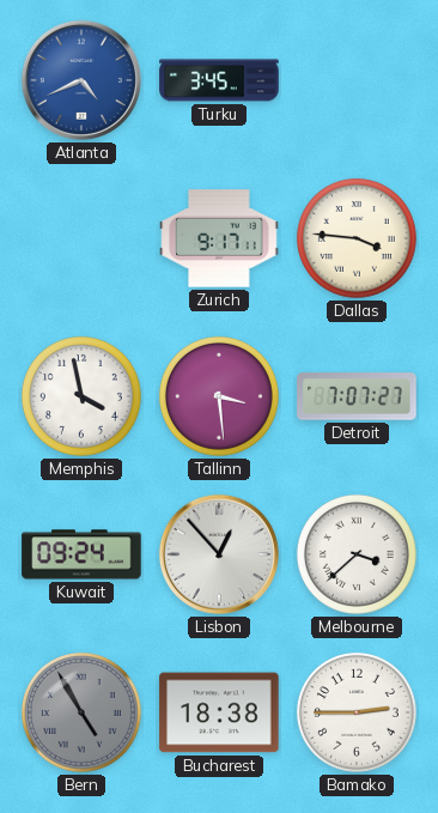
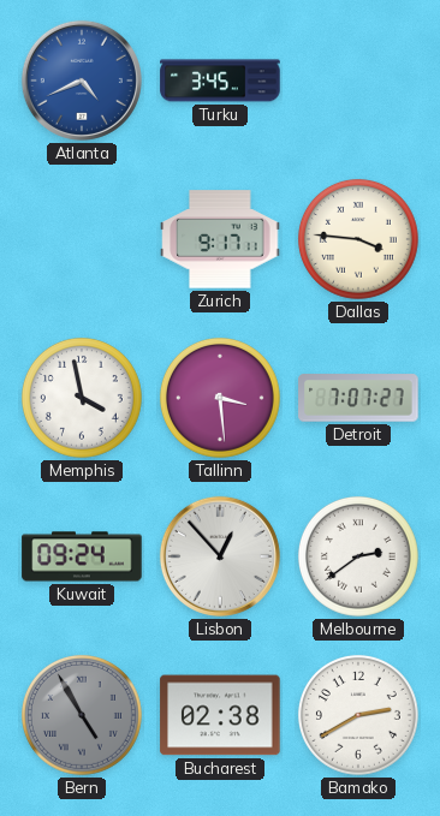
Melbourne: 3:38 -> 2:39 (358, 556)
Bucharest: 18:38 -> 02:38 (220, 715)
Bamako: 2:45 -> 2:40 (358, 715)
